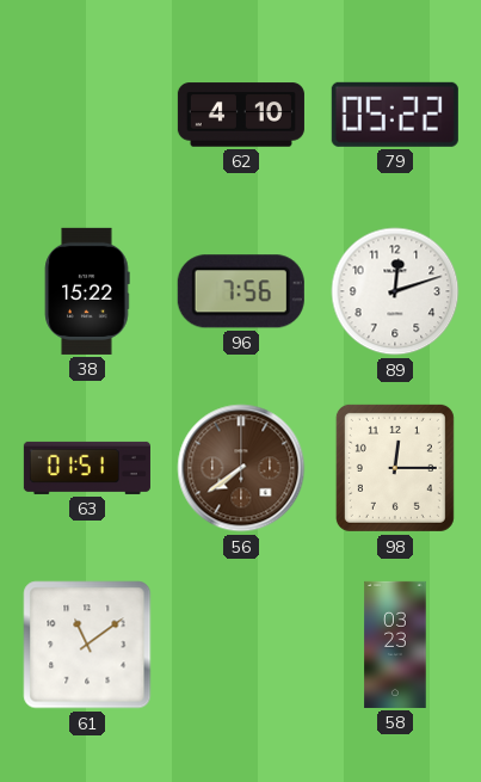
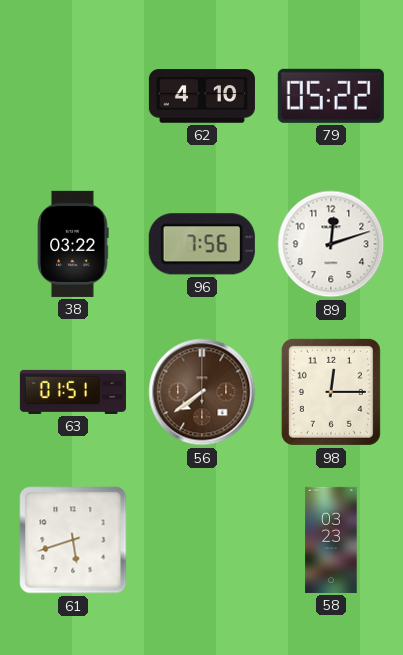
38: 15:22 -> 03:22 (73, 244)
61: 11:09 -> 5:42 (73, 540)
